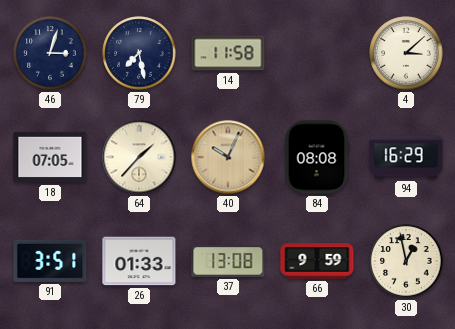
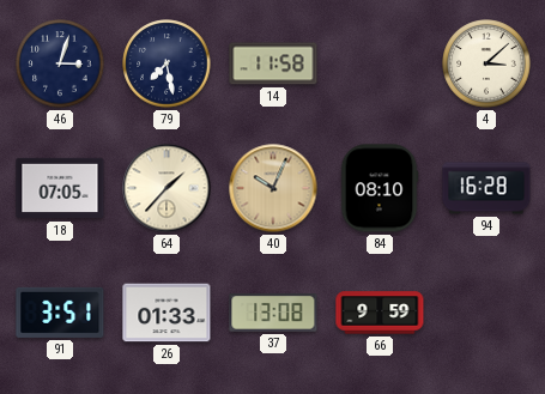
84: 08:08 -> 08:10 (380, 188)
94: 16:29 -> 16:28 (486, 188)
30: 12:58 -> none (406, 261)
